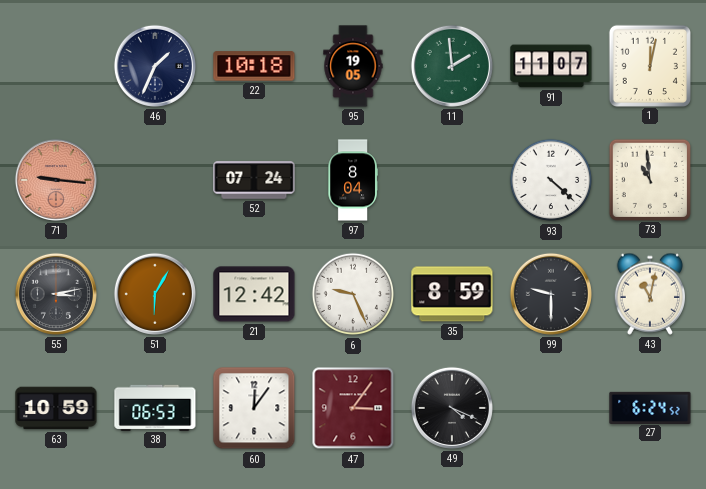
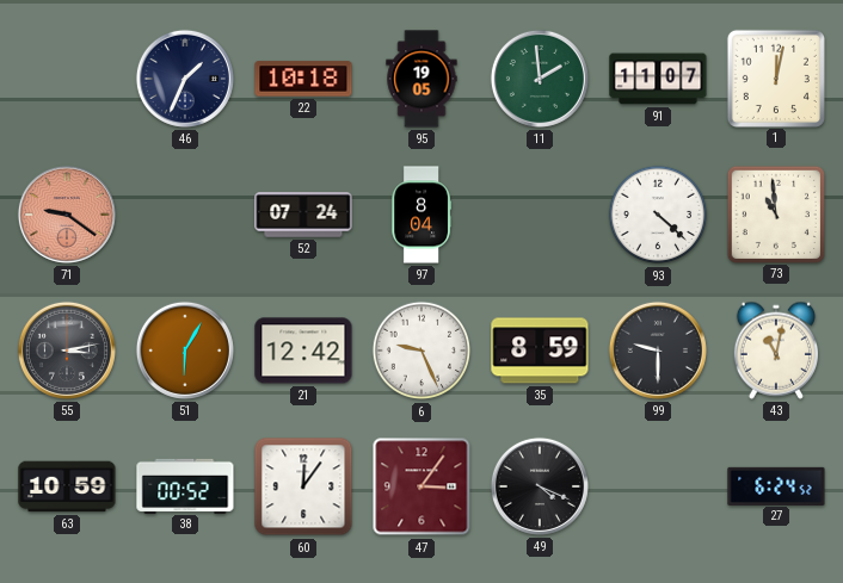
71: 9:16 -> 9:21 (67, 215)
38: 06:53 -> 00:52 (185, 485)
